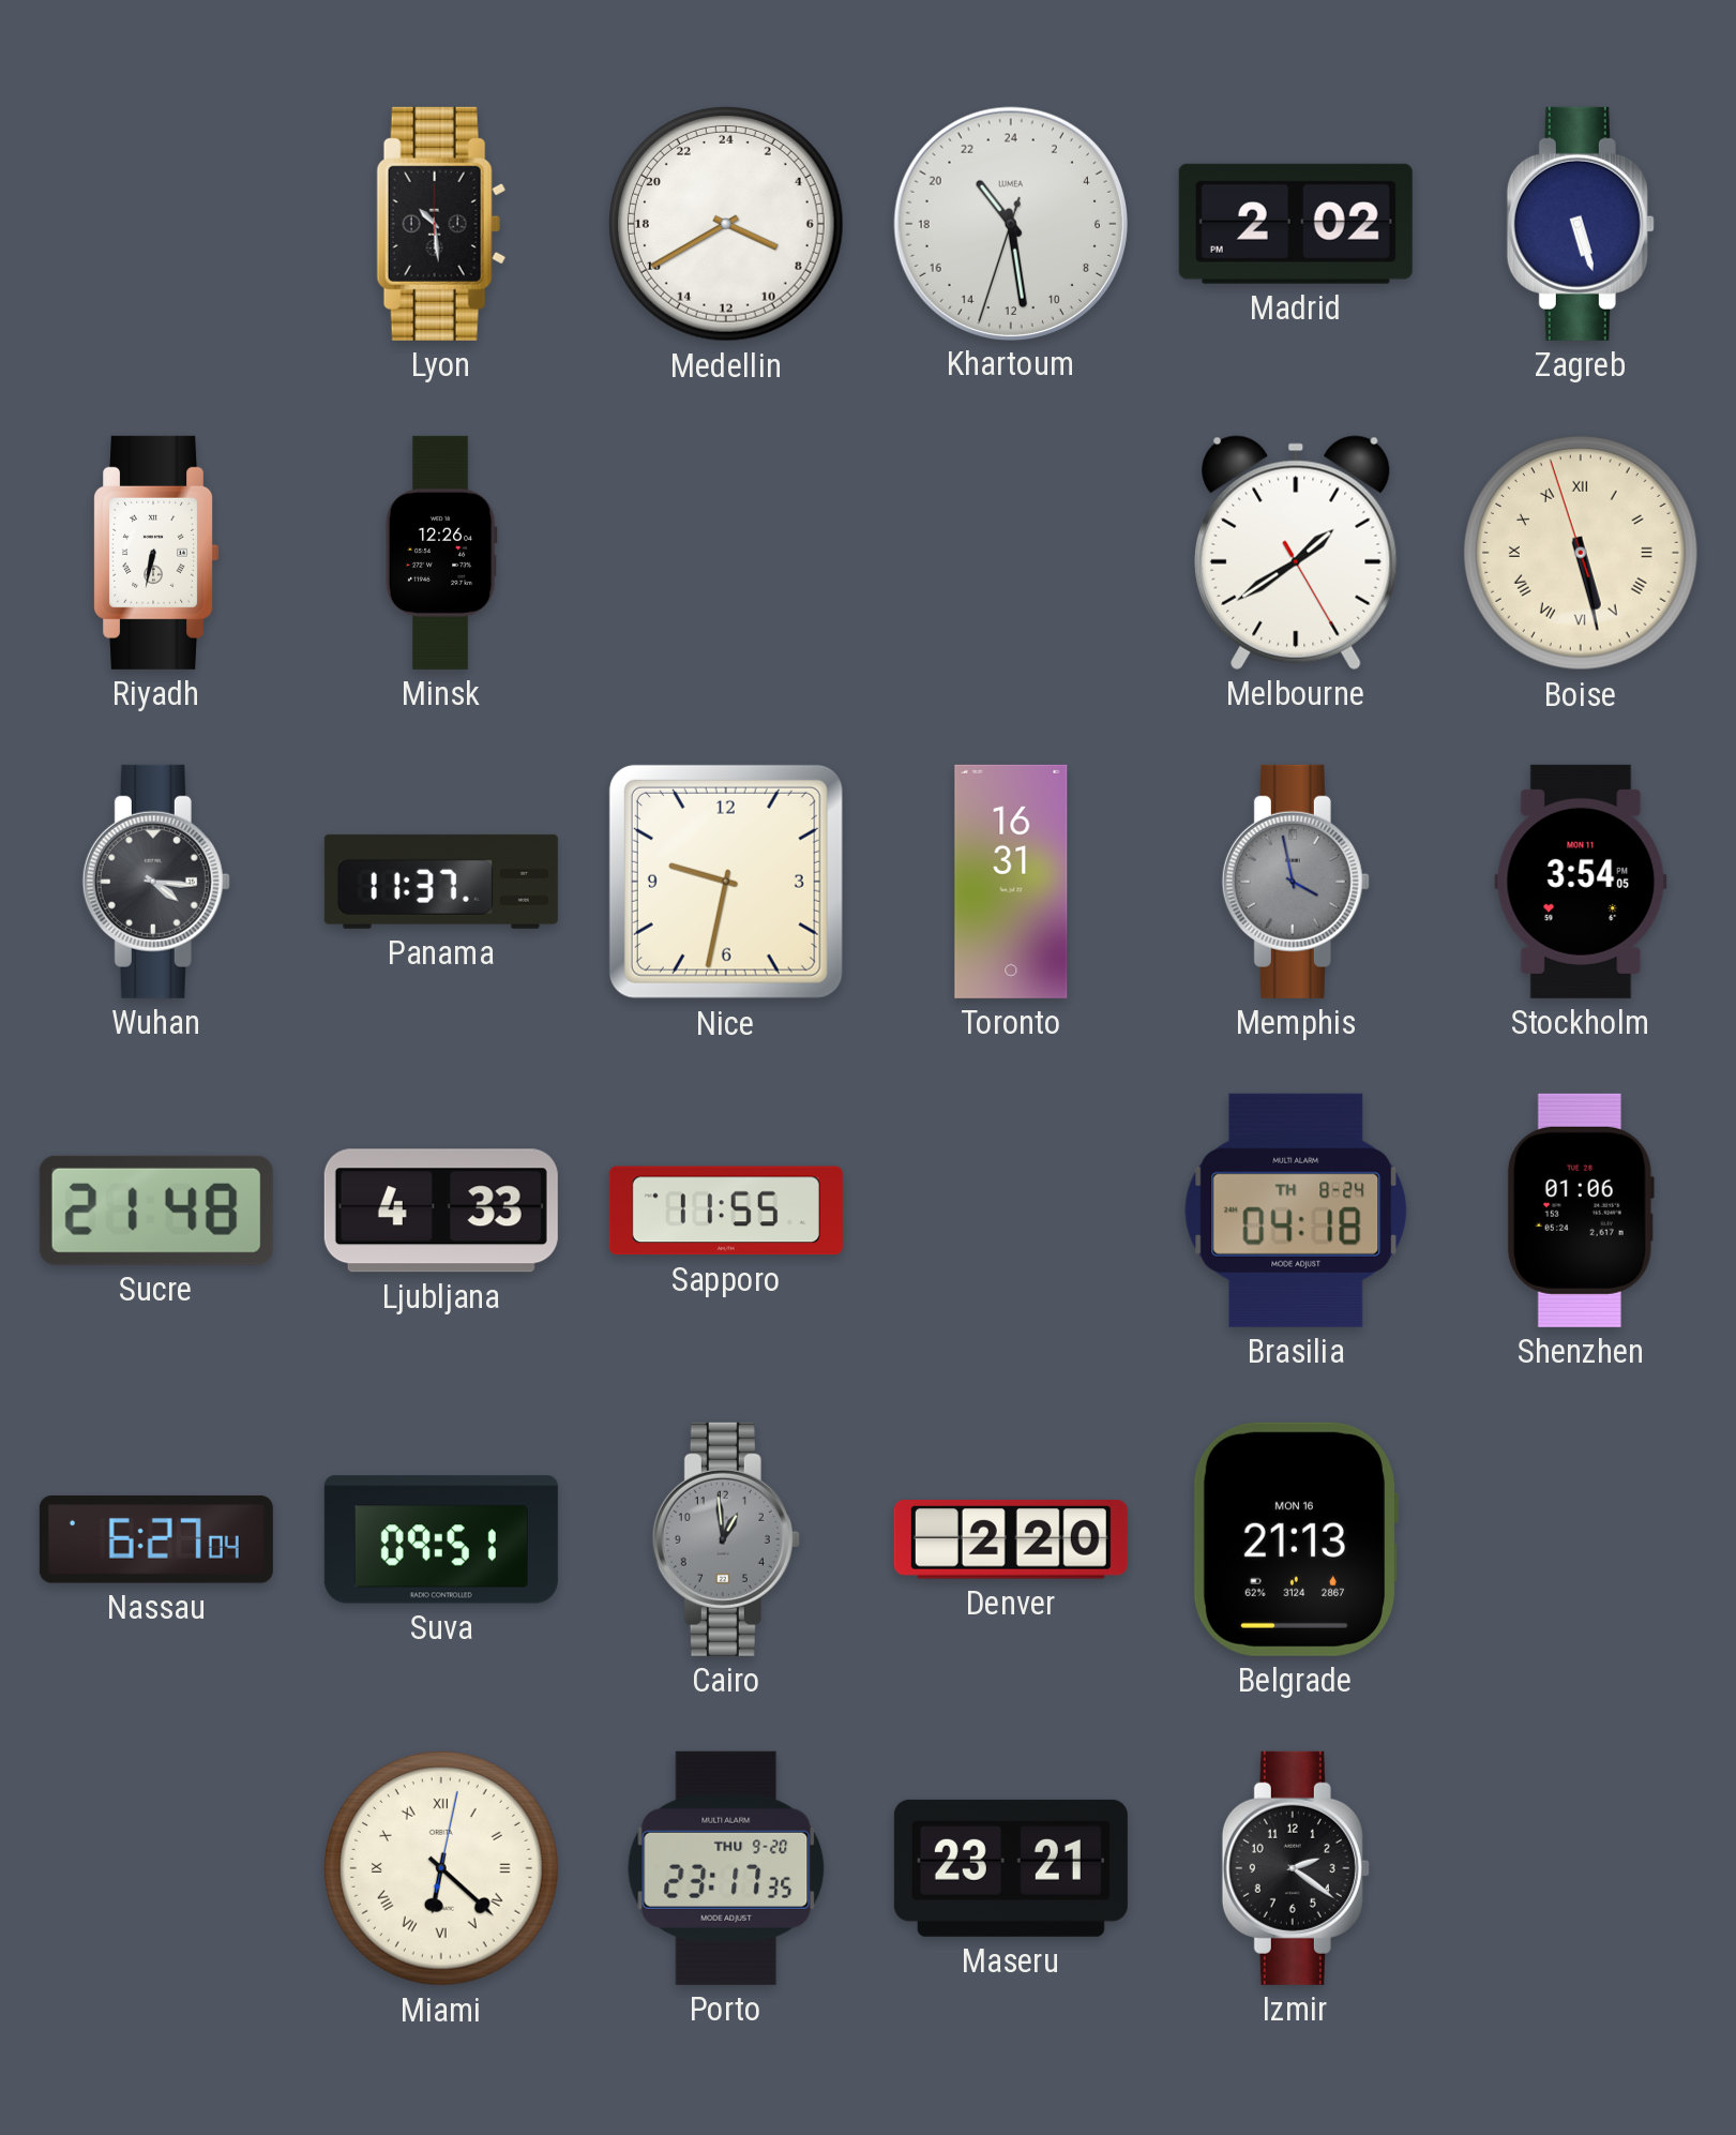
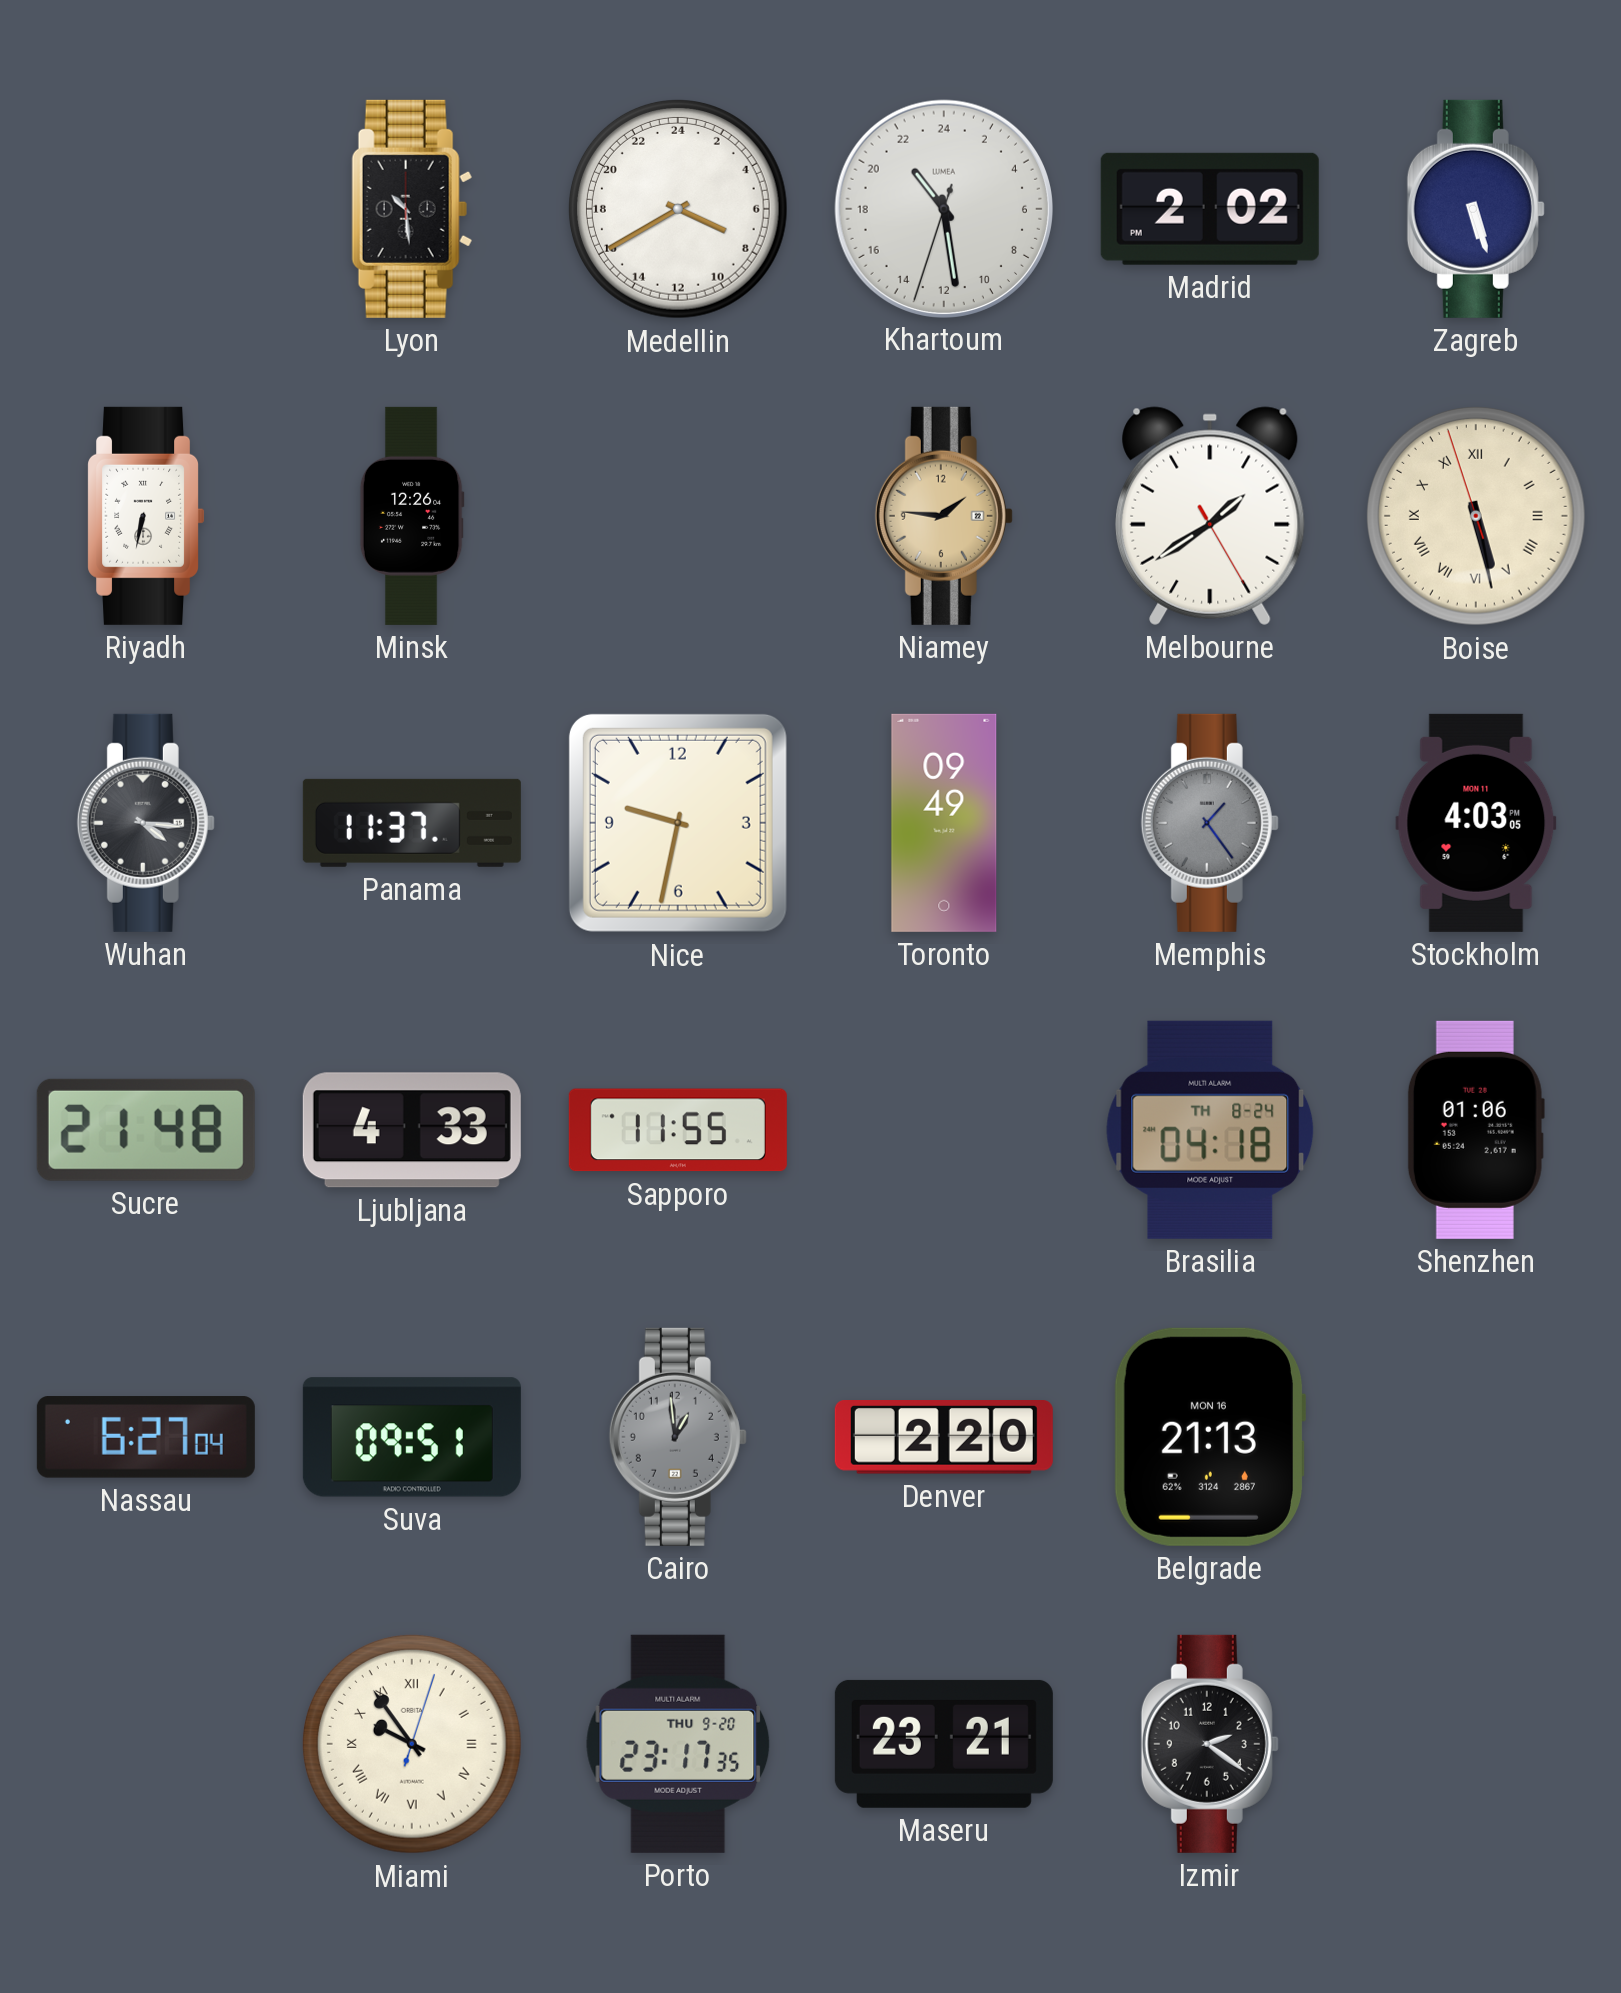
Niamey: none -> 1:46 (944, 516)
Toronto: 16:31 -> 09:49 (944, 823)
Memphis: 3:58 -> 1:24 (1210, 823)
Stockholm: 3:54 -> 4:03 (1476, 823)
Miami: 6:22 -> 9:54 (412, 1744)
